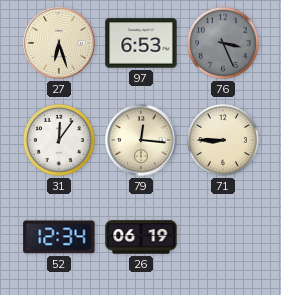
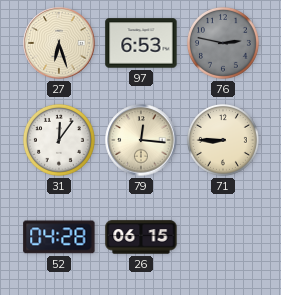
76: 3:26 -> 2:47 (223, 43)
52: 12:34 -> 04:28 (59, 237)
26: 06:19 -> 06:15 (141, 237)
